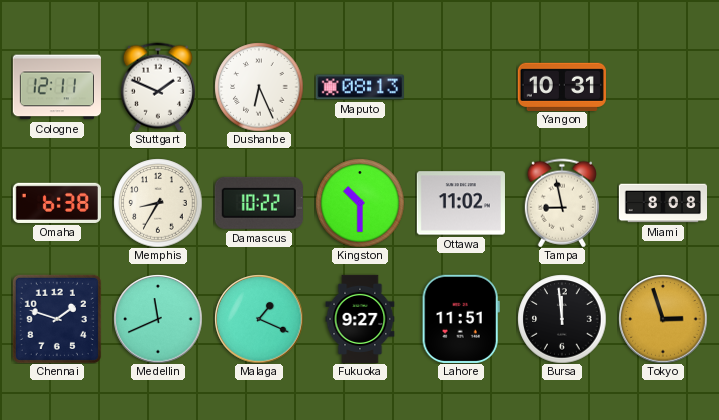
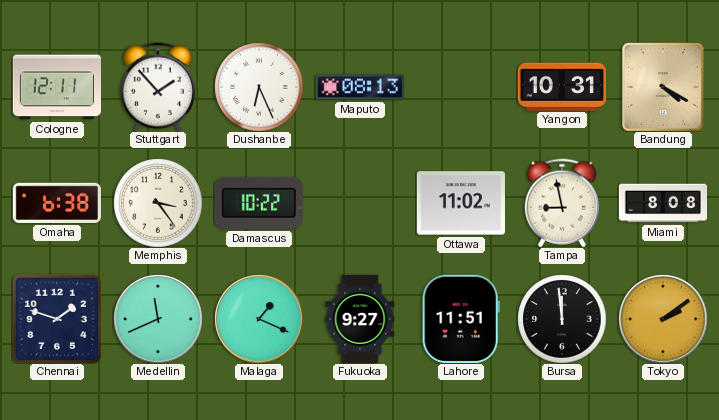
Stuttgart: 1:49 -> 1:53 (158, 87)
Bandung: none -> 4:20 (664, 87)
Memphis: 8:35 -> 3:24 (158, 203)
Kingston: 10:30 -> none (360, 203)
Tokyo: 2:57 -> 2:09 (663, 319)
